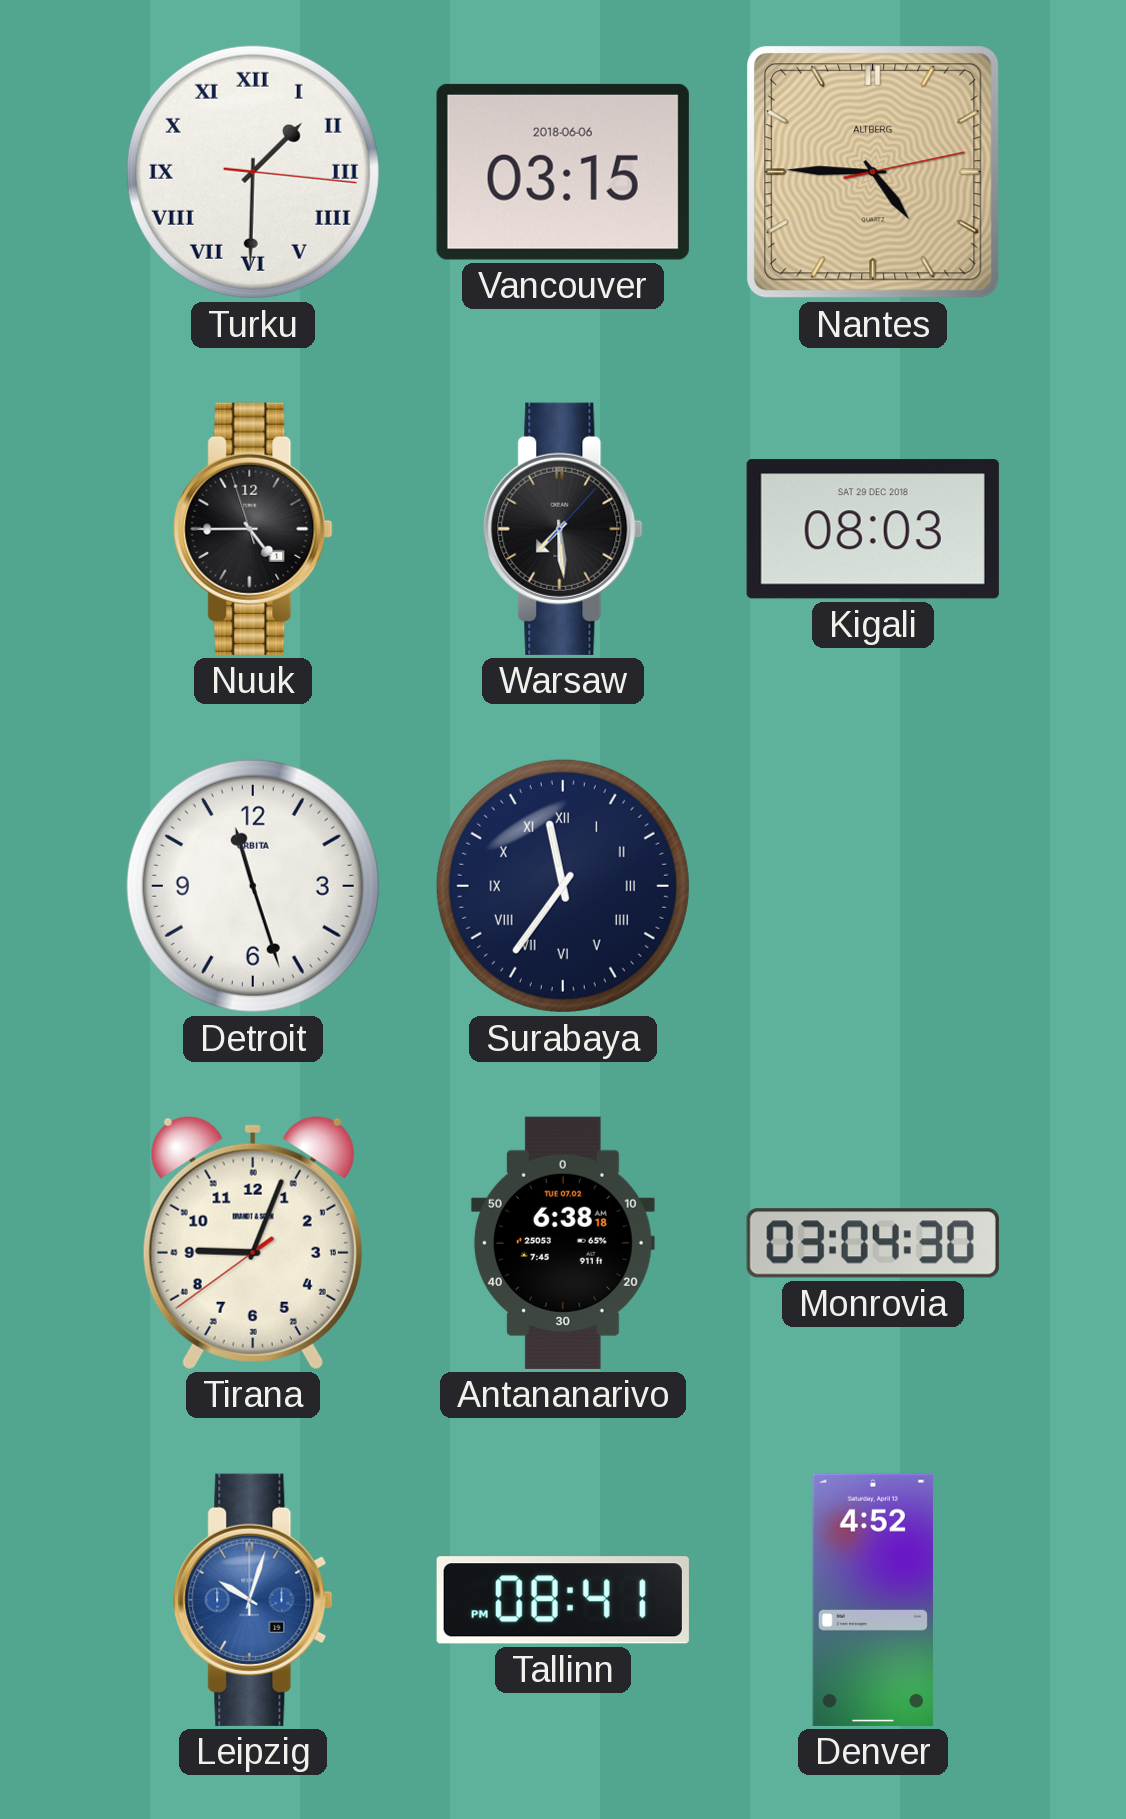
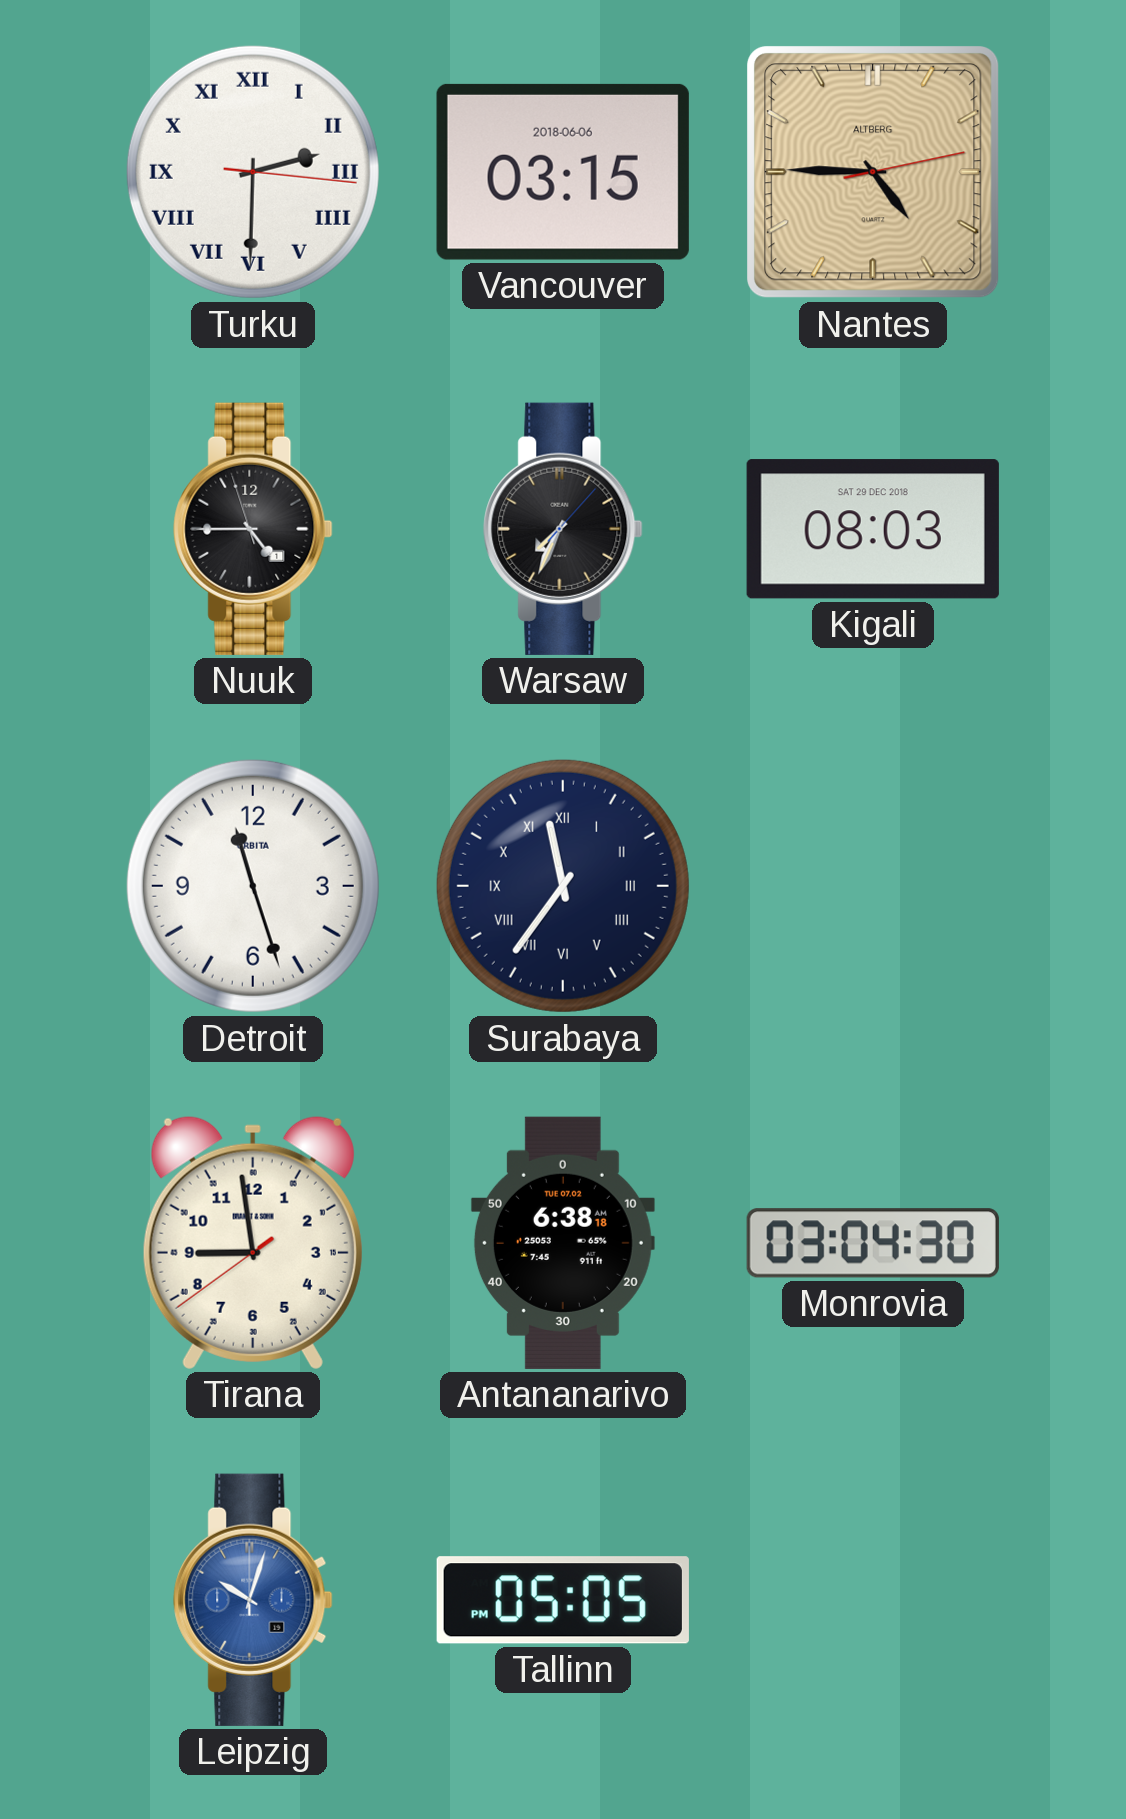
Turku: 1:30 -> 2:30 (253, 172)
Warsaw: 7:29 -> 7:34 (563, 529)
Tirana: 9:03 -> 8:58 (253, 1242)
Tallinn: 08:41 -> 05:05 (563, 1600)
Denver: 4:52 -> none (873, 1600)
